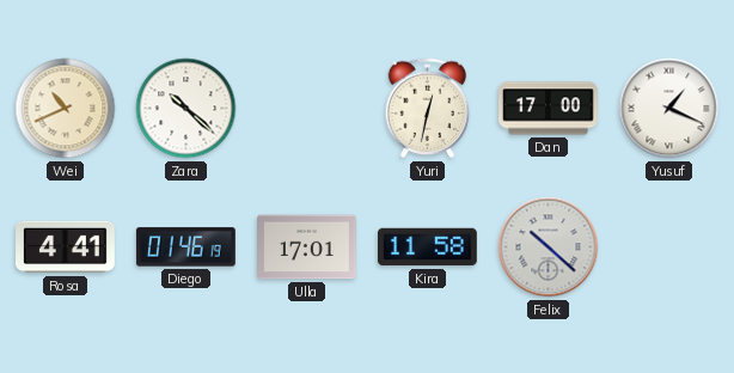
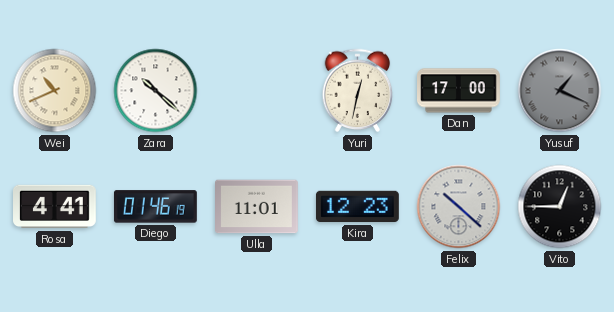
Yusuf dial: white -> grey (560, 91)
Ulla: 17:01 -> 11:01 (257, 207)
Kira: 11:58 -> 12:23 (358, 207)
Vito: none -> 12:45 (560, 207)
